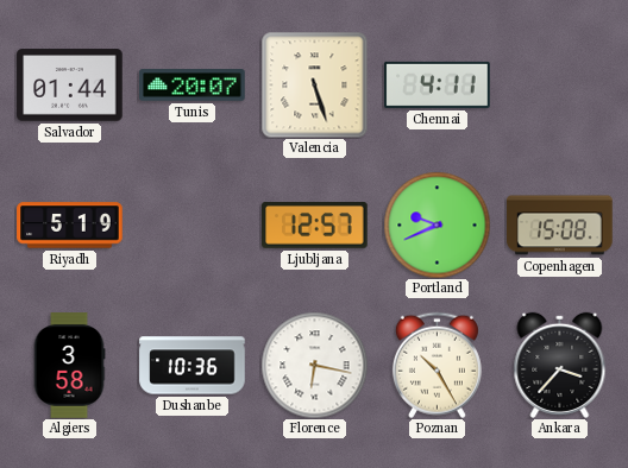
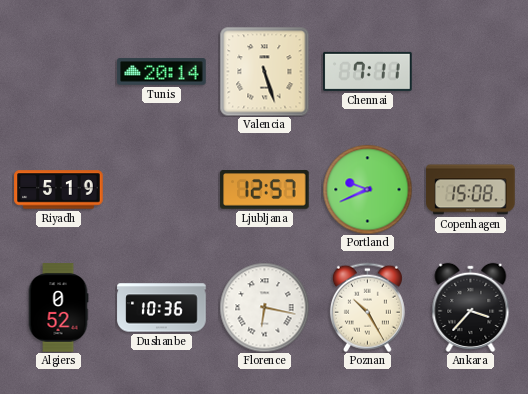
Salvador: 01:44 -> none (70, 86)
Tunis: 20:07 -> 20:14 (162, 72)
Chennai: 4:11 -> 7:11 (368, 71)
Algiers: 3:58 -> 0:52 (58, 308)
